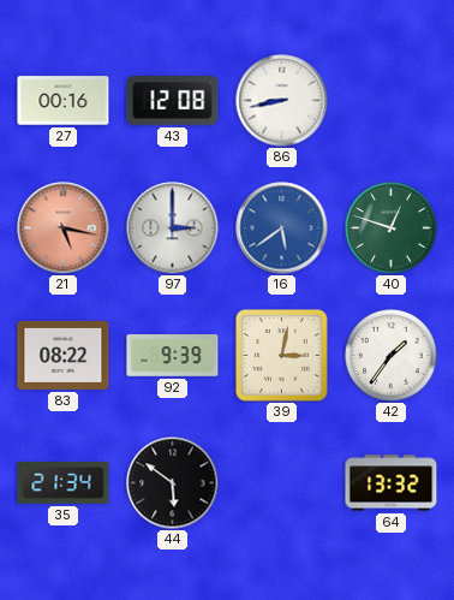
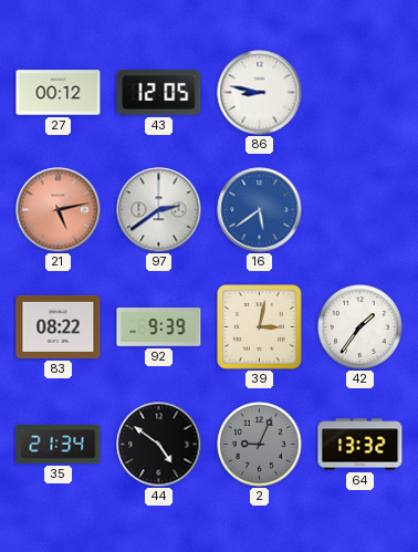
27: 00:16 -> 00:12 (59, 93)
43: 12:08 -> 12:05 (159, 93)
86: 8:43 -> 8:47 (260, 93)
21: 5:17 -> 5:13 (59, 210)
97: 3:00 -> 2:39 (159, 210)
40: 12:48 -> none (392, 228)
44: 5:51 -> 4:51 (159, 445)
2: none -> 9:04 (260, 445)
